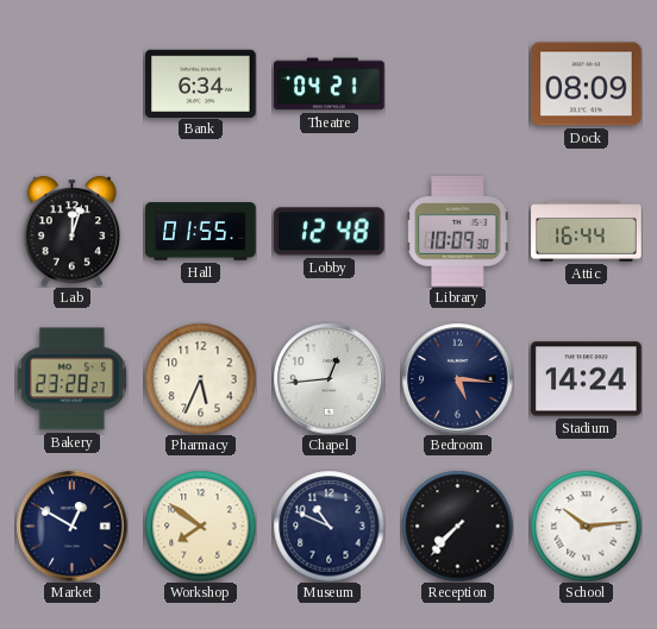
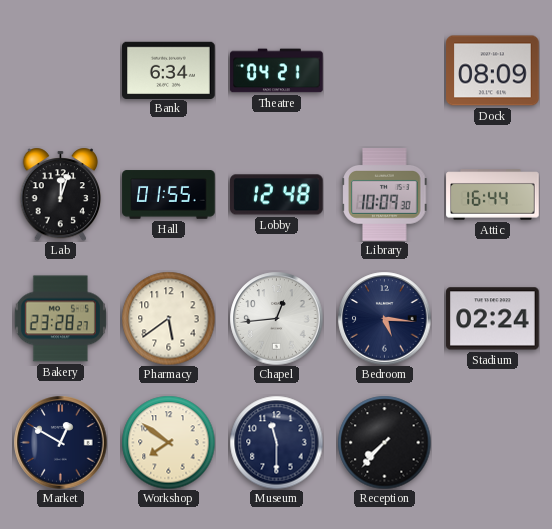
Pharmacy: 5:34 -> 5:39 (168, 318)
Stadium: 14:24 -> 02:24 (493, 319)
Museum: 10:49 -> 11:30 (276, 442)
School: 10:14 -> none (586, 526)
